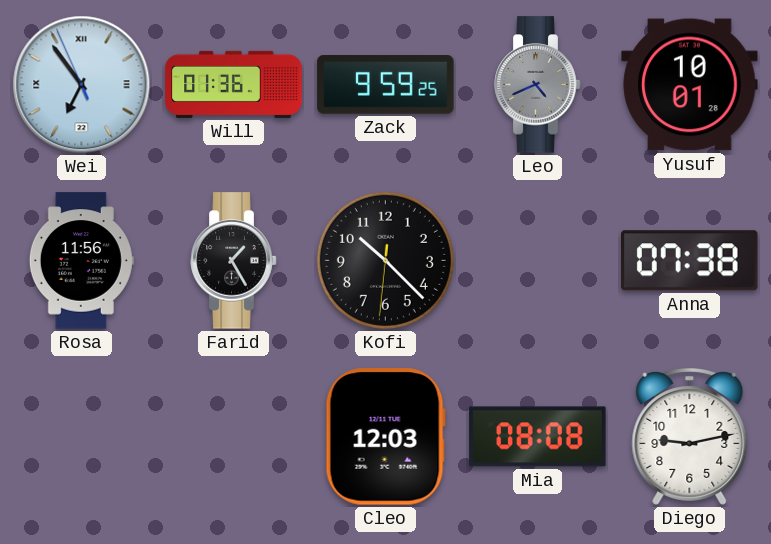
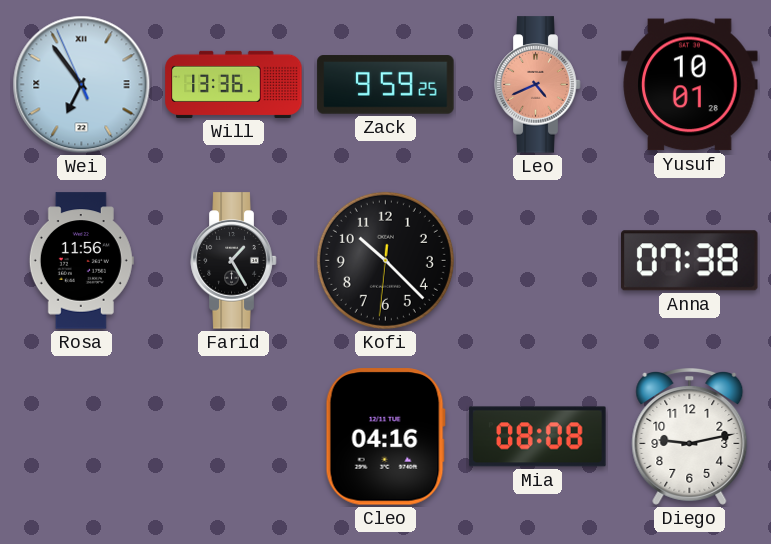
Will: 01:36 -> 13:36 (234, 84)
Leo dial: grey -> salmon (538, 85)
Cleo: 12:03 -> 04:16 (385, 437)
